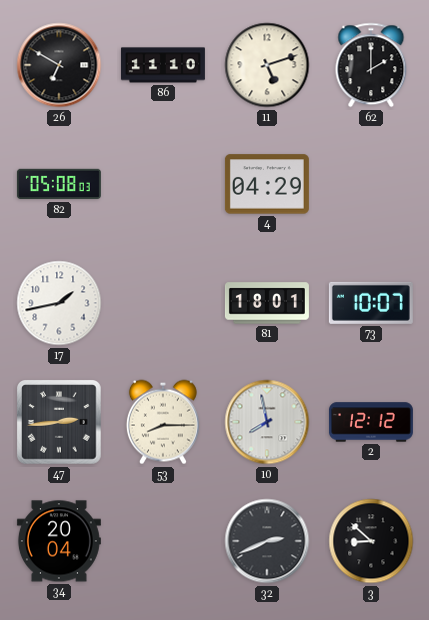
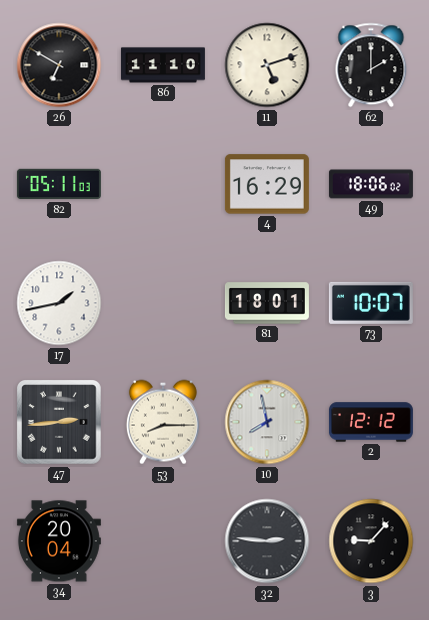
82: 05:08 -> 05:11 (59, 184)
4: 04:29 -> 16:29 (267, 184)
49: none -> 18:06 (371, 184)
32: 2:41 -> 2:46 (267, 541)
3: 8:52 -> 9:07 (371, 541)
